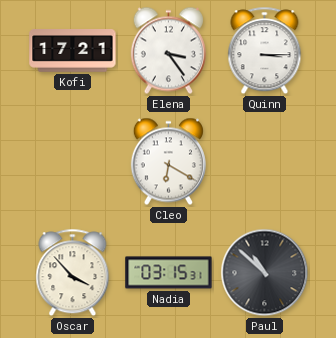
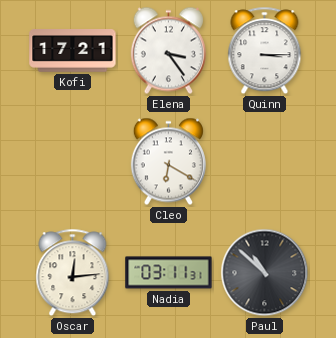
Oscar: 3:53 -> 12:14 (73, 273)
Nadia: 03:15 -> 03:11 (169, 273)
